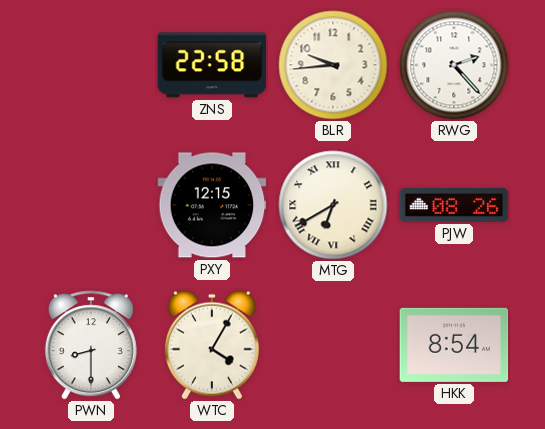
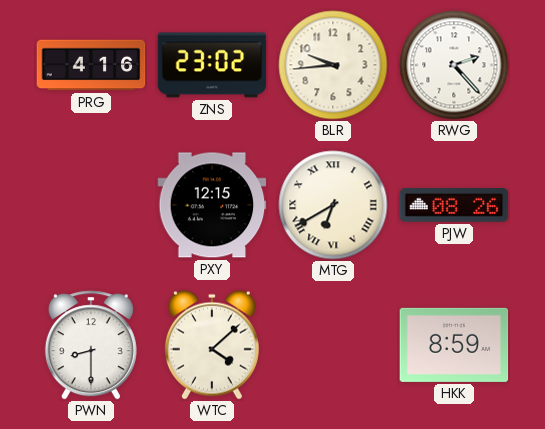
PRG: none -> 4:16 (91, 65)
ZNS: 22:58 -> 23:02 (212, 65)
WTC: 4:05 -> 4:08 (212, 345)
HKK: 8:54 -> 8:59 (454, 345)
